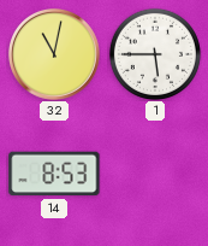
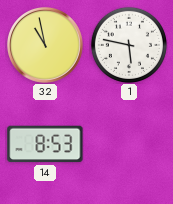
32: 11:02 -> 10:58 (46, 46)
1: 5:45 -> 5:47 (129, 45)
